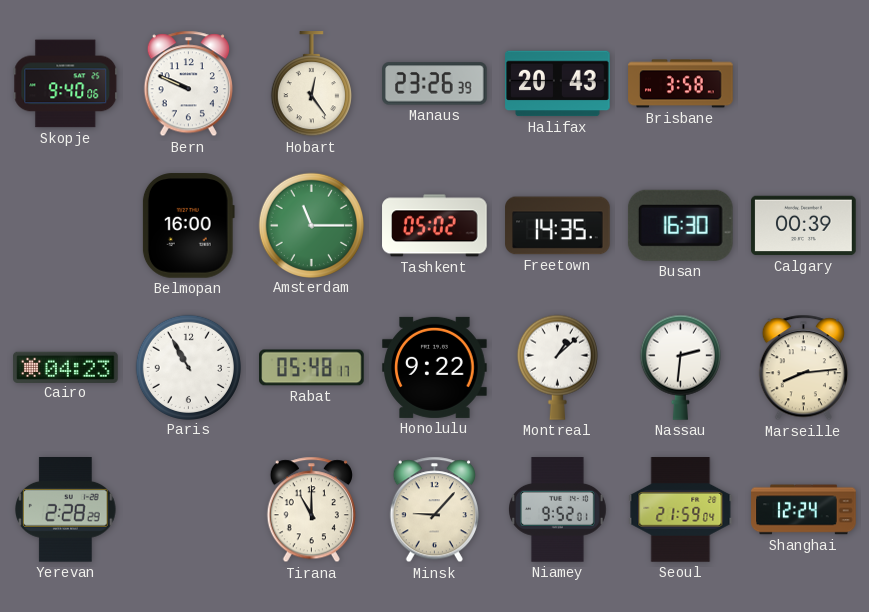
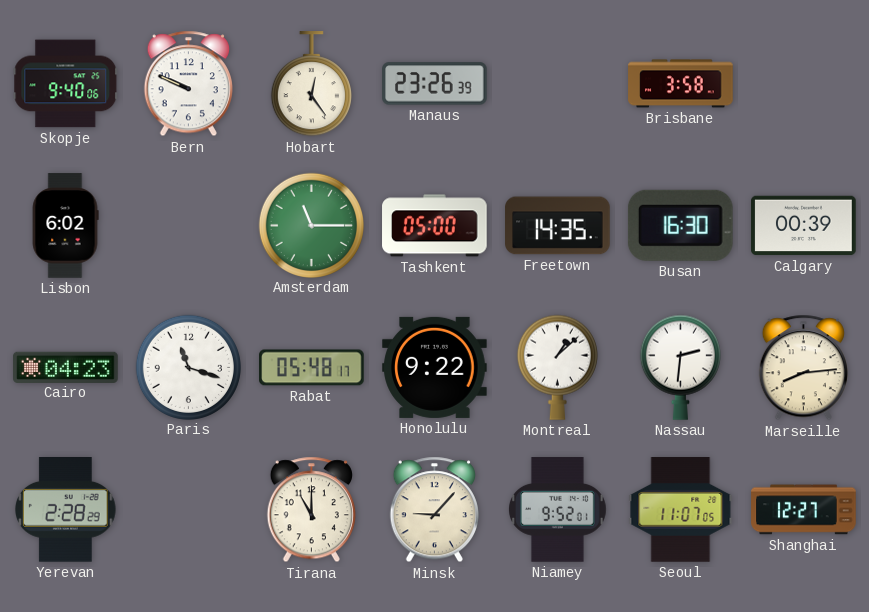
Halifax: 20:43 -> none (558, 84)
Lisbon: none -> 6:02 (65, 226)
Belmopan: 16:00 -> none (188, 226)
Tashkent: 05:02 -> 05:00 (435, 226)
Paris: 10:55 -> 11:18 (188, 367)
Seoul: 21:59 -> 11:07 (681, 510)
Shanghai: 12:24 -> 12:27 (804, 510)
